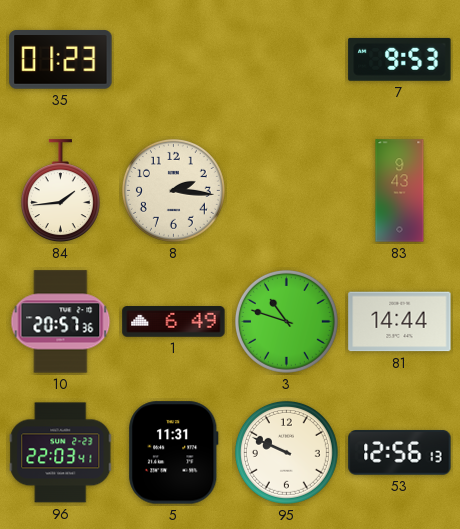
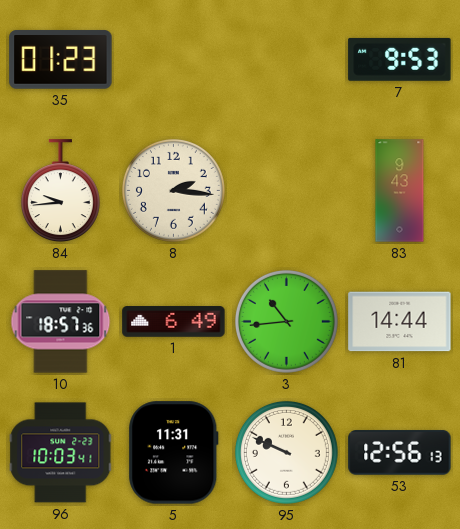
84: 1:44 -> 9:44 (60, 191)
10: 20:57 -> 18:57 (61, 322)
3: 10:48 -> 10:44 (286, 321)
96: 22:03 -> 10:03 (61, 453)
